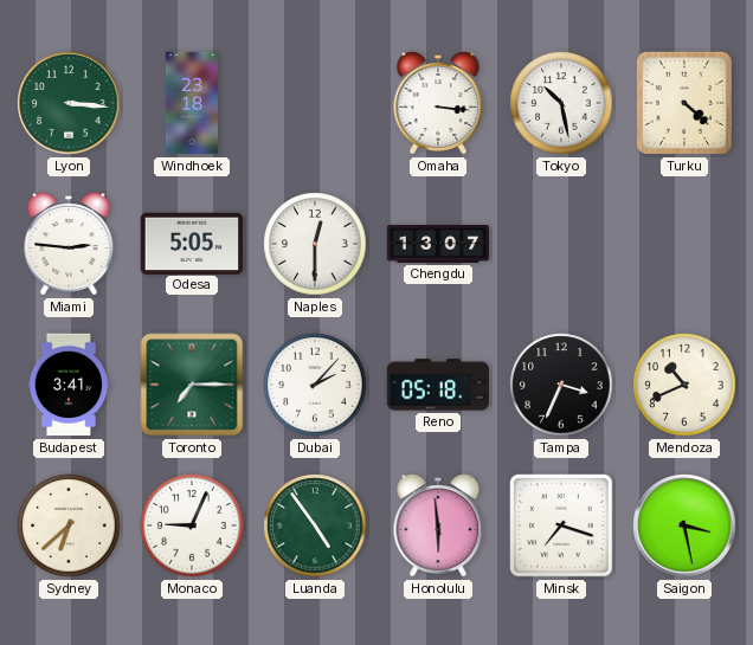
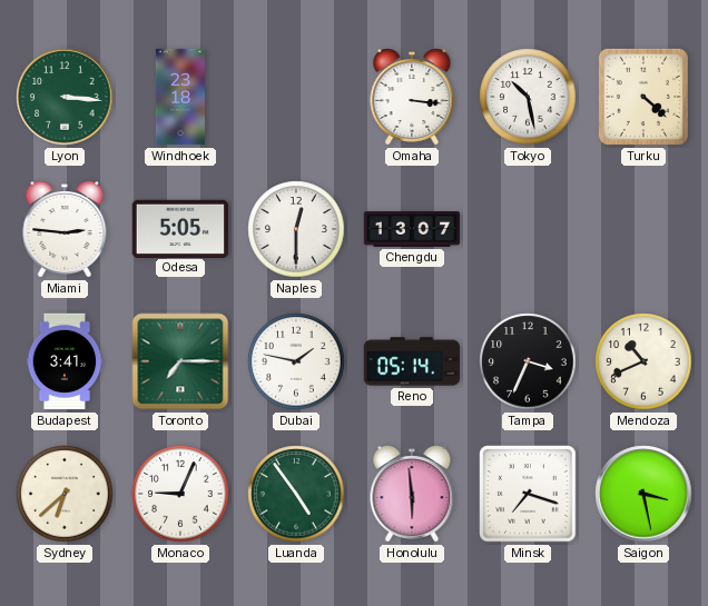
Dubai: 2:07 -> 1:47 (296, 361)
Reno: 05:18 -> 05:14 (412, 361)
